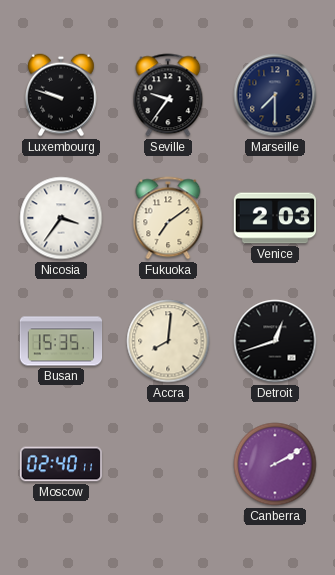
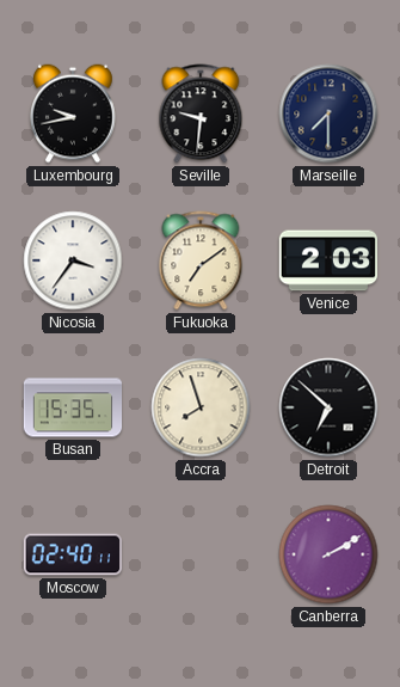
Luxembourg: 9:48 -> 9:43 (74, 114)
Seville: 9:36 -> 9:31 (201, 114)
Accra: 8:01 -> 7:57 (201, 407)
Detroit: 12:42 -> 6:52 (328, 407)
